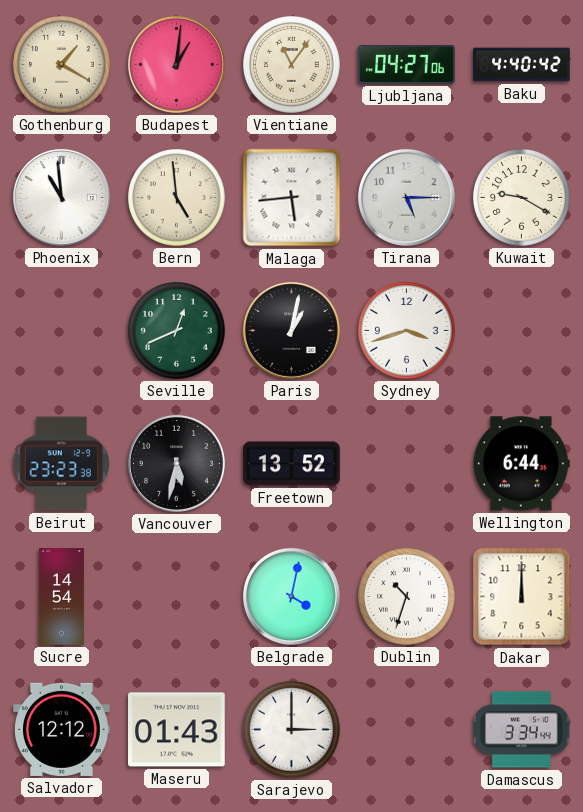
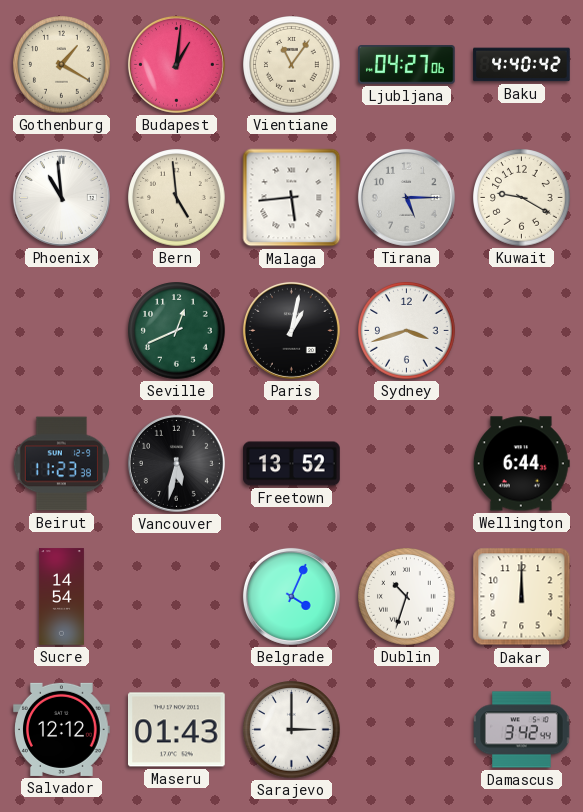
Beirut: 23:23 -> 11:23 (61, 464)
Belgrade: 4:02 -> 4:04 (291, 596)
Damascus: 3:34 -> 3:42 (522, 730)
